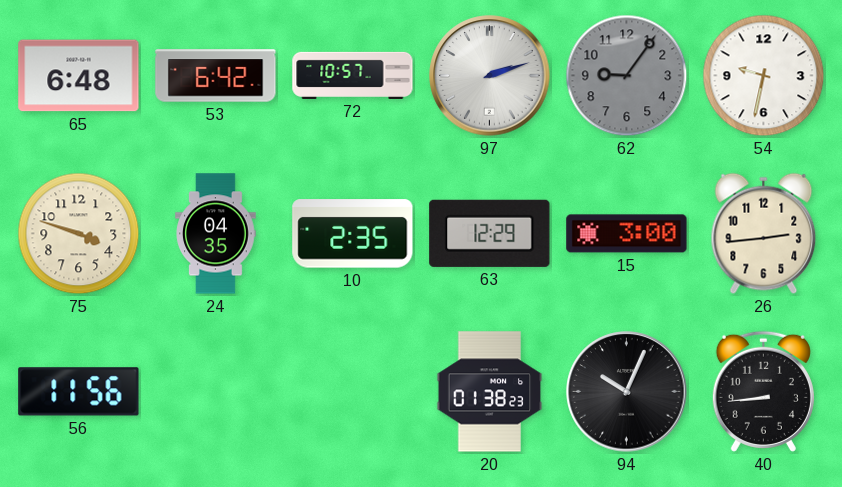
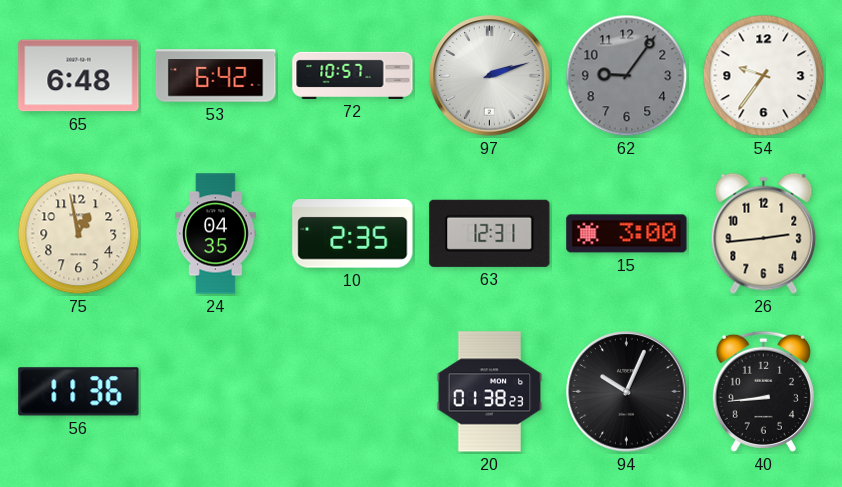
54: 9:32 -> 9:36 (764, 76)
75: 3:48 -> 12:58 (79, 234)
63: 12:29 -> 12:31 (490, 233)
56: 11:56 -> 11:36 (79, 392)
